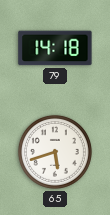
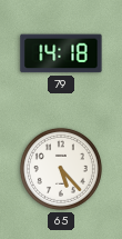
65: 5:42 -> 5:23 (61, 169)
